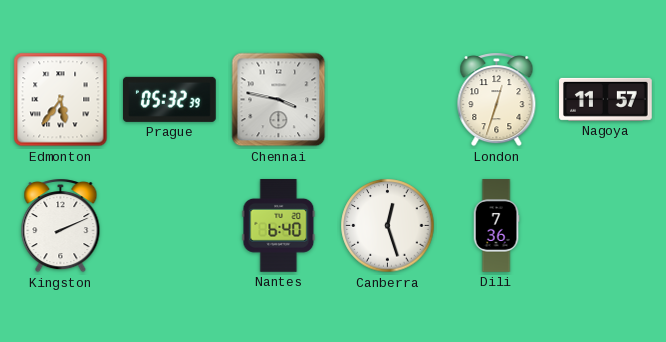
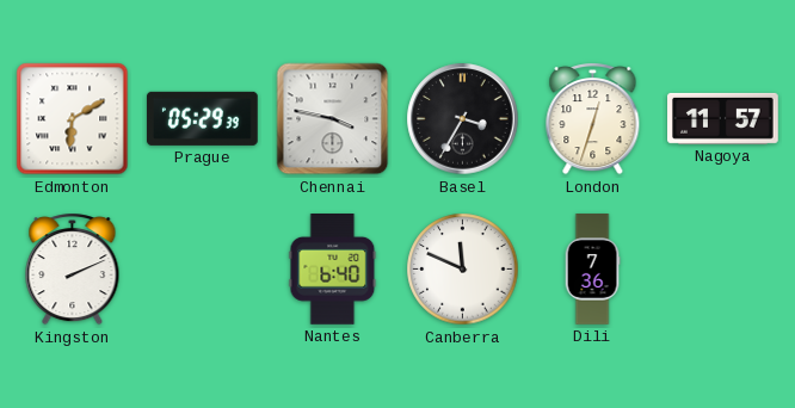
Edmonton: 5:36 -> 6:10 (73, 119)
Prague: 05:32 -> 05:29 (202, 118)
Basel: none -> 3:35 (463, 119)
Canberra: 12:27 -> 11:49 (463, 270)
